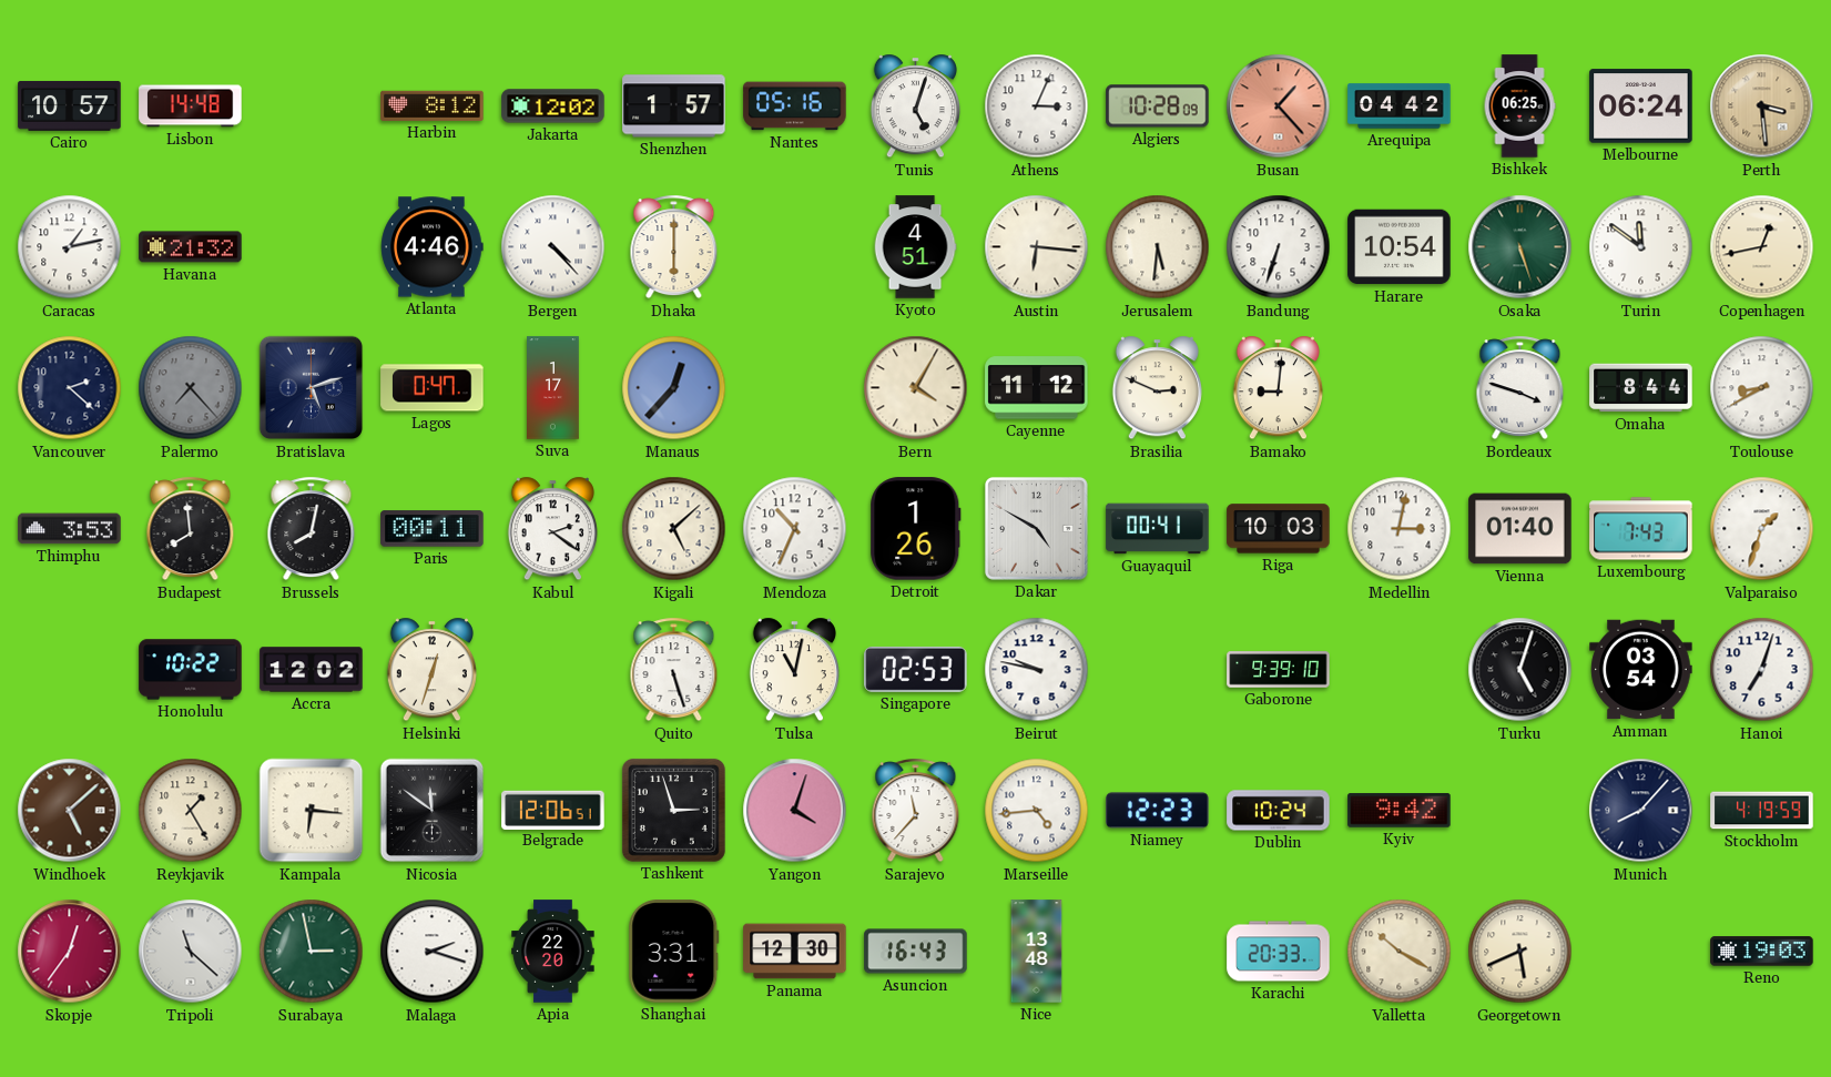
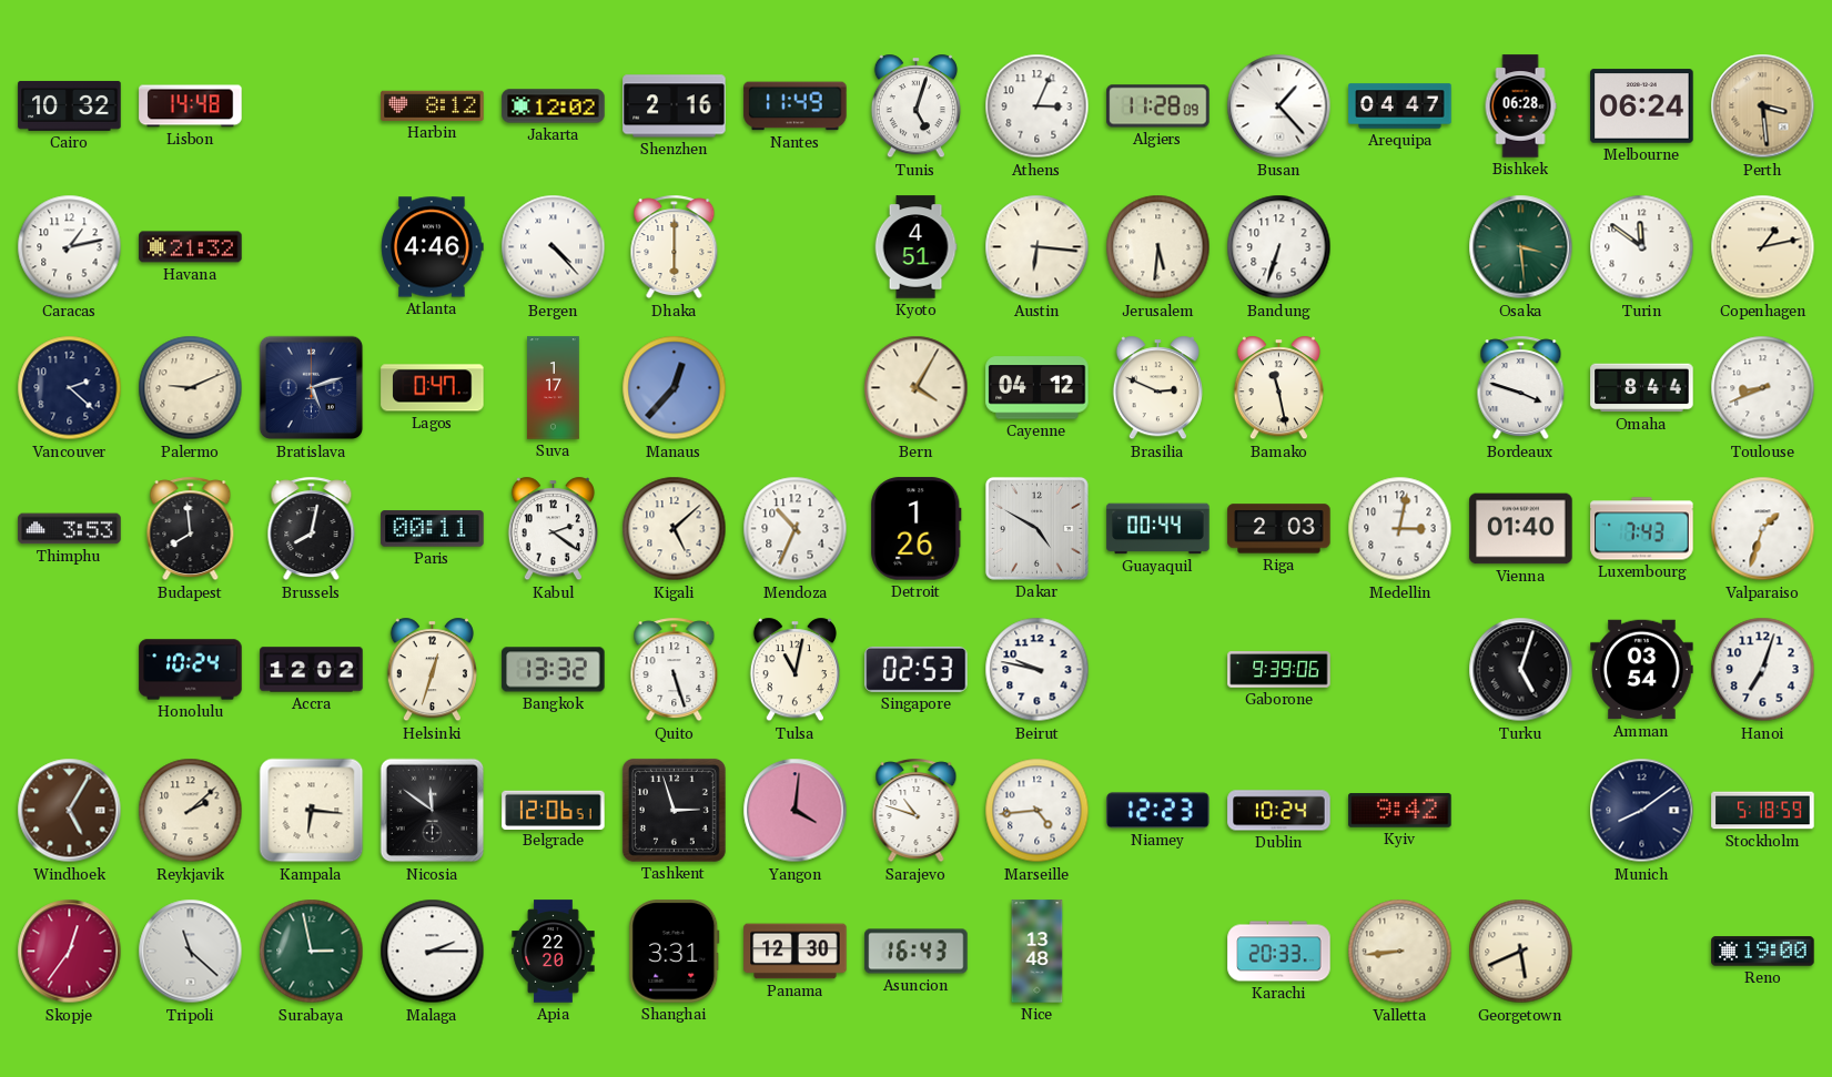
Cairo: 10:57 -> 10:32 (70, 106)
Shenzhen: 1:57 -> 2:16 (675, 106)
Nantes: 05:16 -> 11:49 (796, 106)
Algiers: 10:28 -> 11:28 (1158, 106)
Busan dial: salmon -> white (1279, 106)
Arequipa: 04:42 -> 04:47 (1400, 106)
Bishkek: 06:25 -> 06:28 (1520, 106)
Harare: 10:54 -> none (1400, 247)
Osaka: 5:27 -> 3:29 (1521, 247)
Copenhagen: 12:43 -> 1:13 (1763, 247)
Palermo: 7:23 -> 9:11 (191, 388)
Palermo dial: grey -> cream (191, 388)
Cayenne: 11:12 -> 04:12 (1038, 388)
Bamako: 9:01 -> 11:28 (1278, 388)
Toulouse: 8:40 -> 8:41 (1763, 388)
Guayaquil: 00:41 -> 00:44 (1158, 529)
Riga: 10:03 -> 2:03 (1279, 529)
Honolulu: 10:22 -> 10:24 (191, 670)
Bangkok: none -> 13:32 (554, 670)
Gaborone: 9:39:10 -> 9:39:06 (1279, 670)
Windhoek: 5:08 -> 5:05 (70, 811)
Reykjavik: 1:25 -> 2:08 (191, 811)
Yangon: 4:03 -> 4:01 (796, 811)
Sarajevo: 11:37 -> 10:48 (917, 811)
Munich: 8:07 -> 8:09 (1642, 811)
Stockholm: 4:19 -> 5:18 (1763, 811)
Malaga: 2:18 -> 2:15 (433, 952)
Valletta: 10:20 -> 8:44 (1400, 952)
Reno: 19:03 -> 19:00 (1763, 952)
